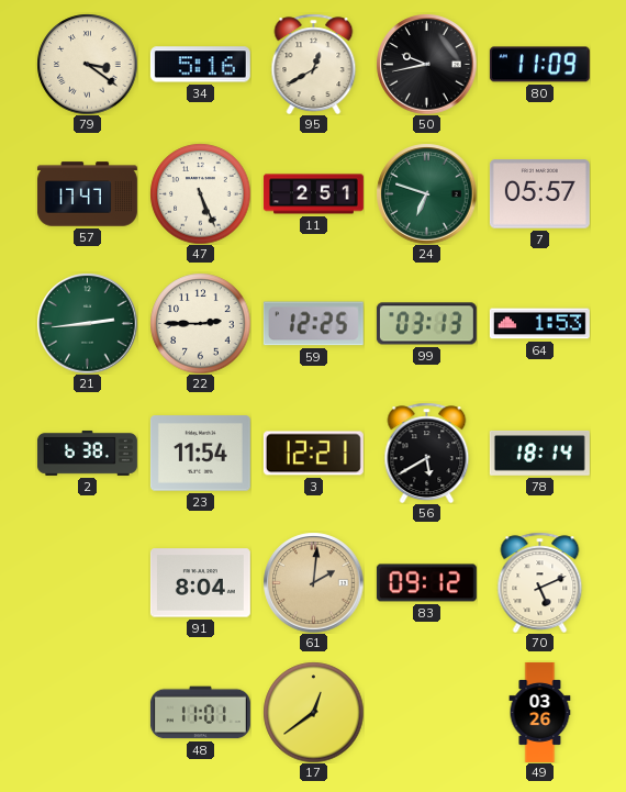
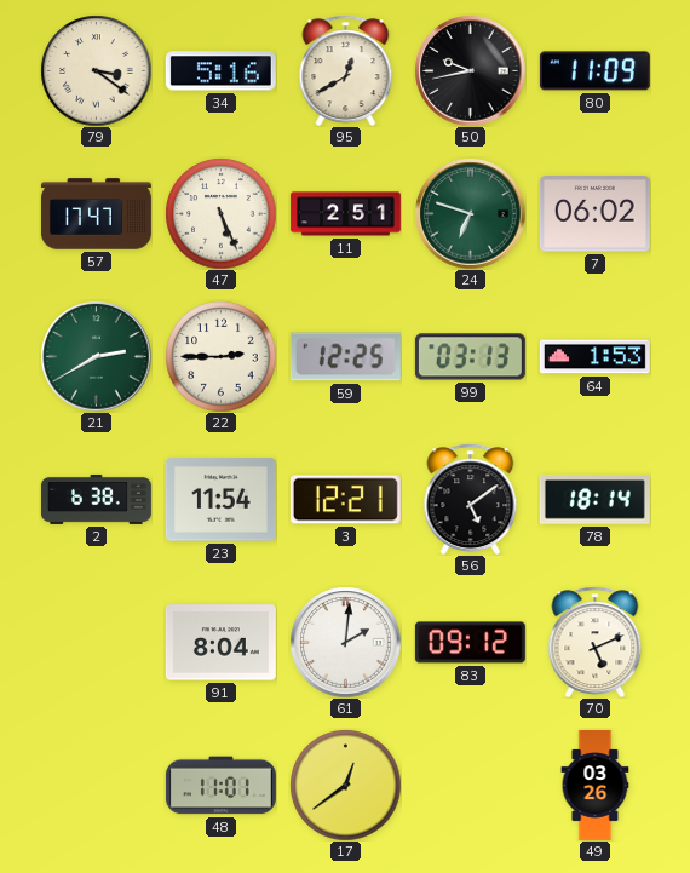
7: 05:57 -> 06:02 (594, 214)
21: 2:44 -> 2:40 (96, 356)
56: 5:40 -> 5:09 (471, 499)
61 dial: champagne -> white (345, 642)
